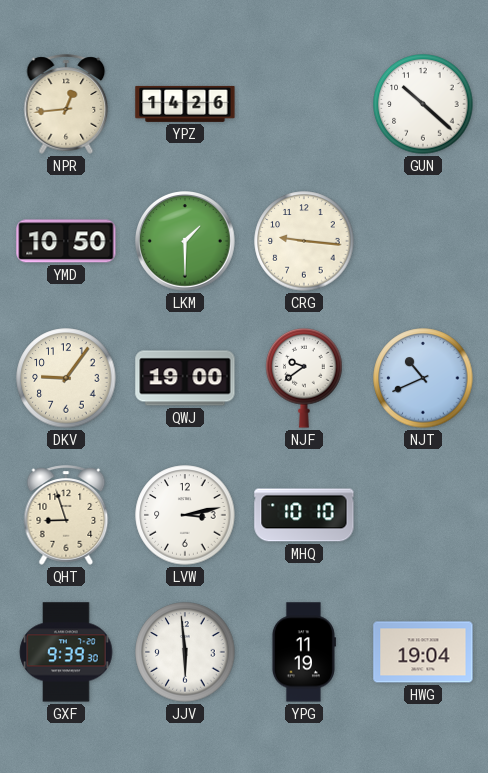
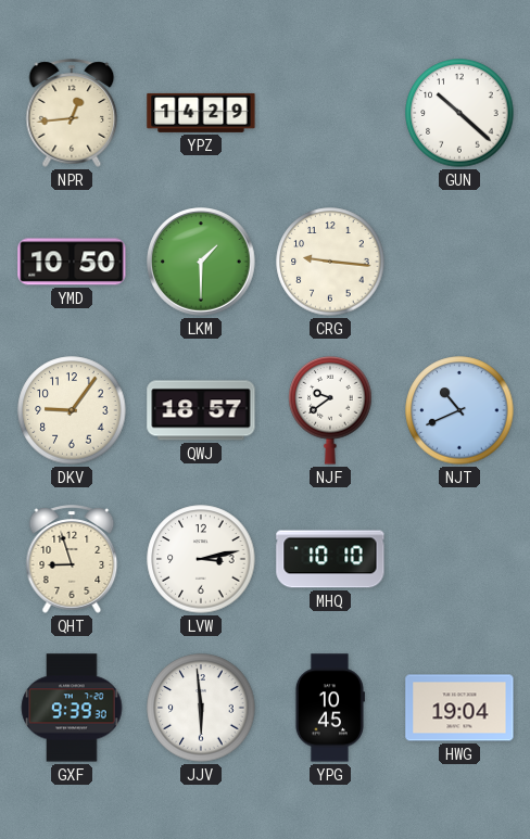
YPZ: 14:26 -> 14:29 (201, 113)
QWJ: 19:00 -> 18:57 (201, 410)
YPG: 11:19 -> 10:45 (329, 708)
